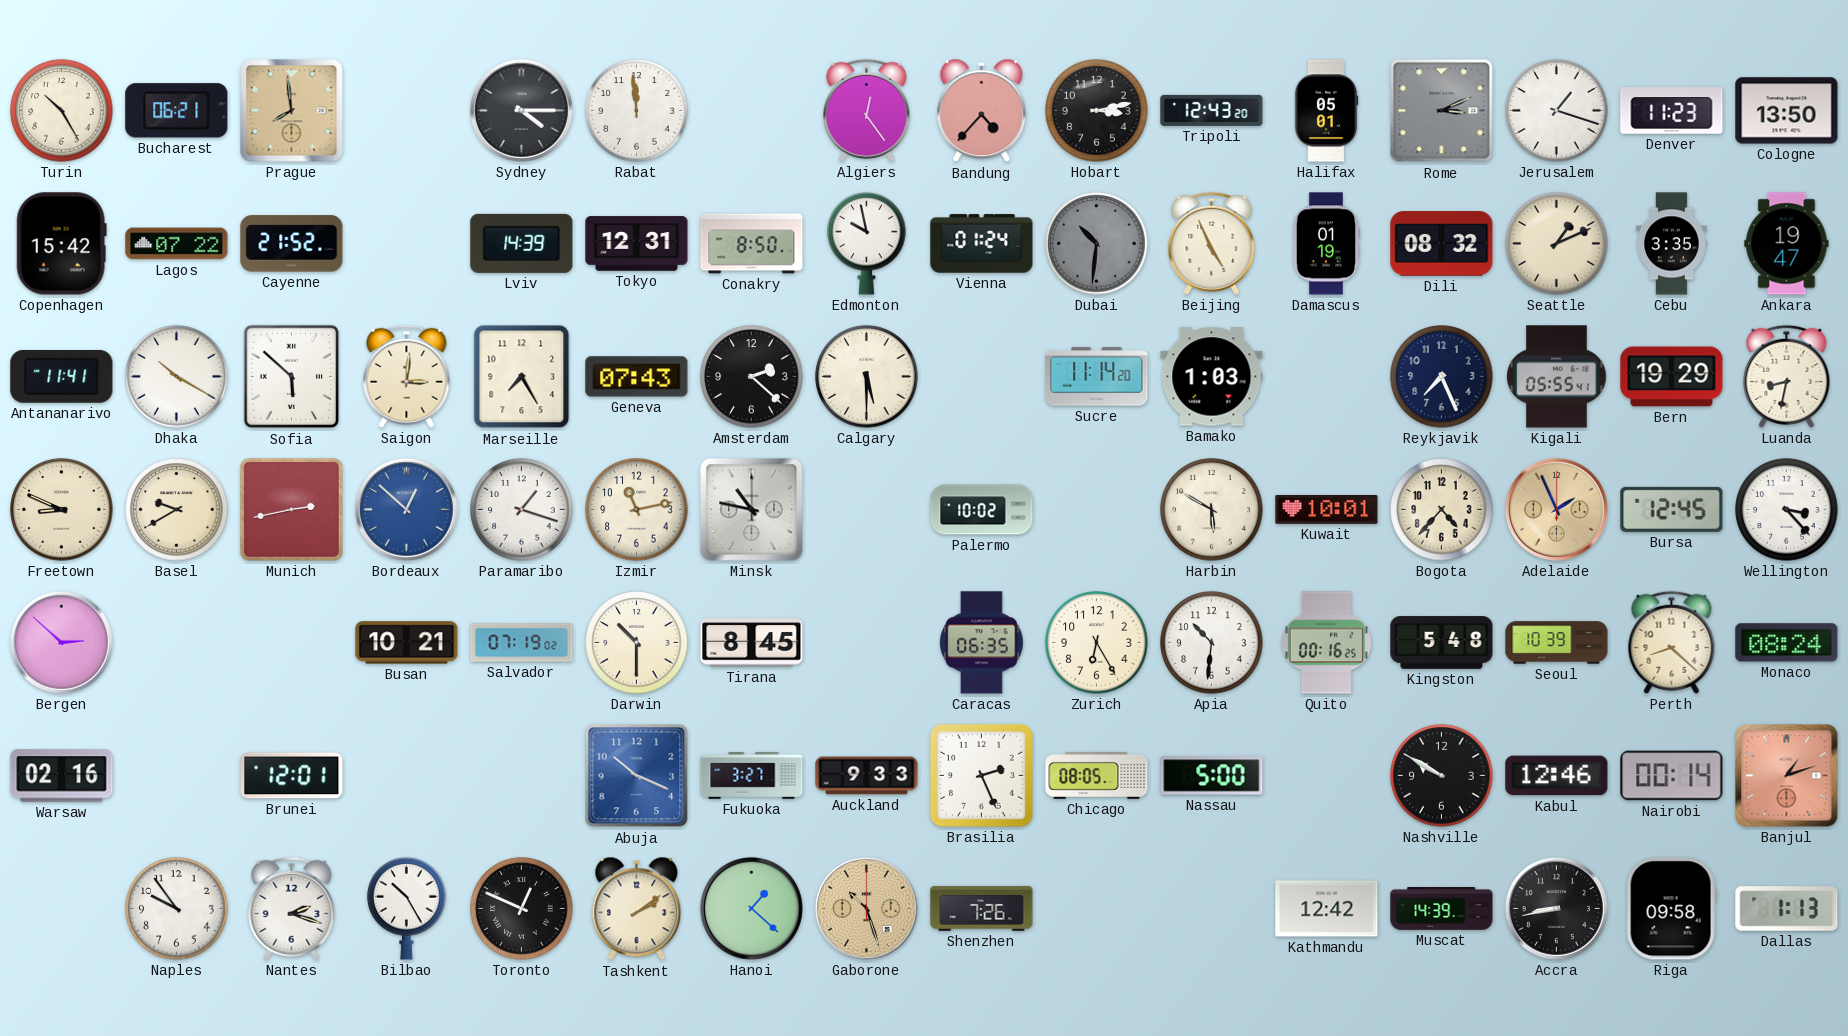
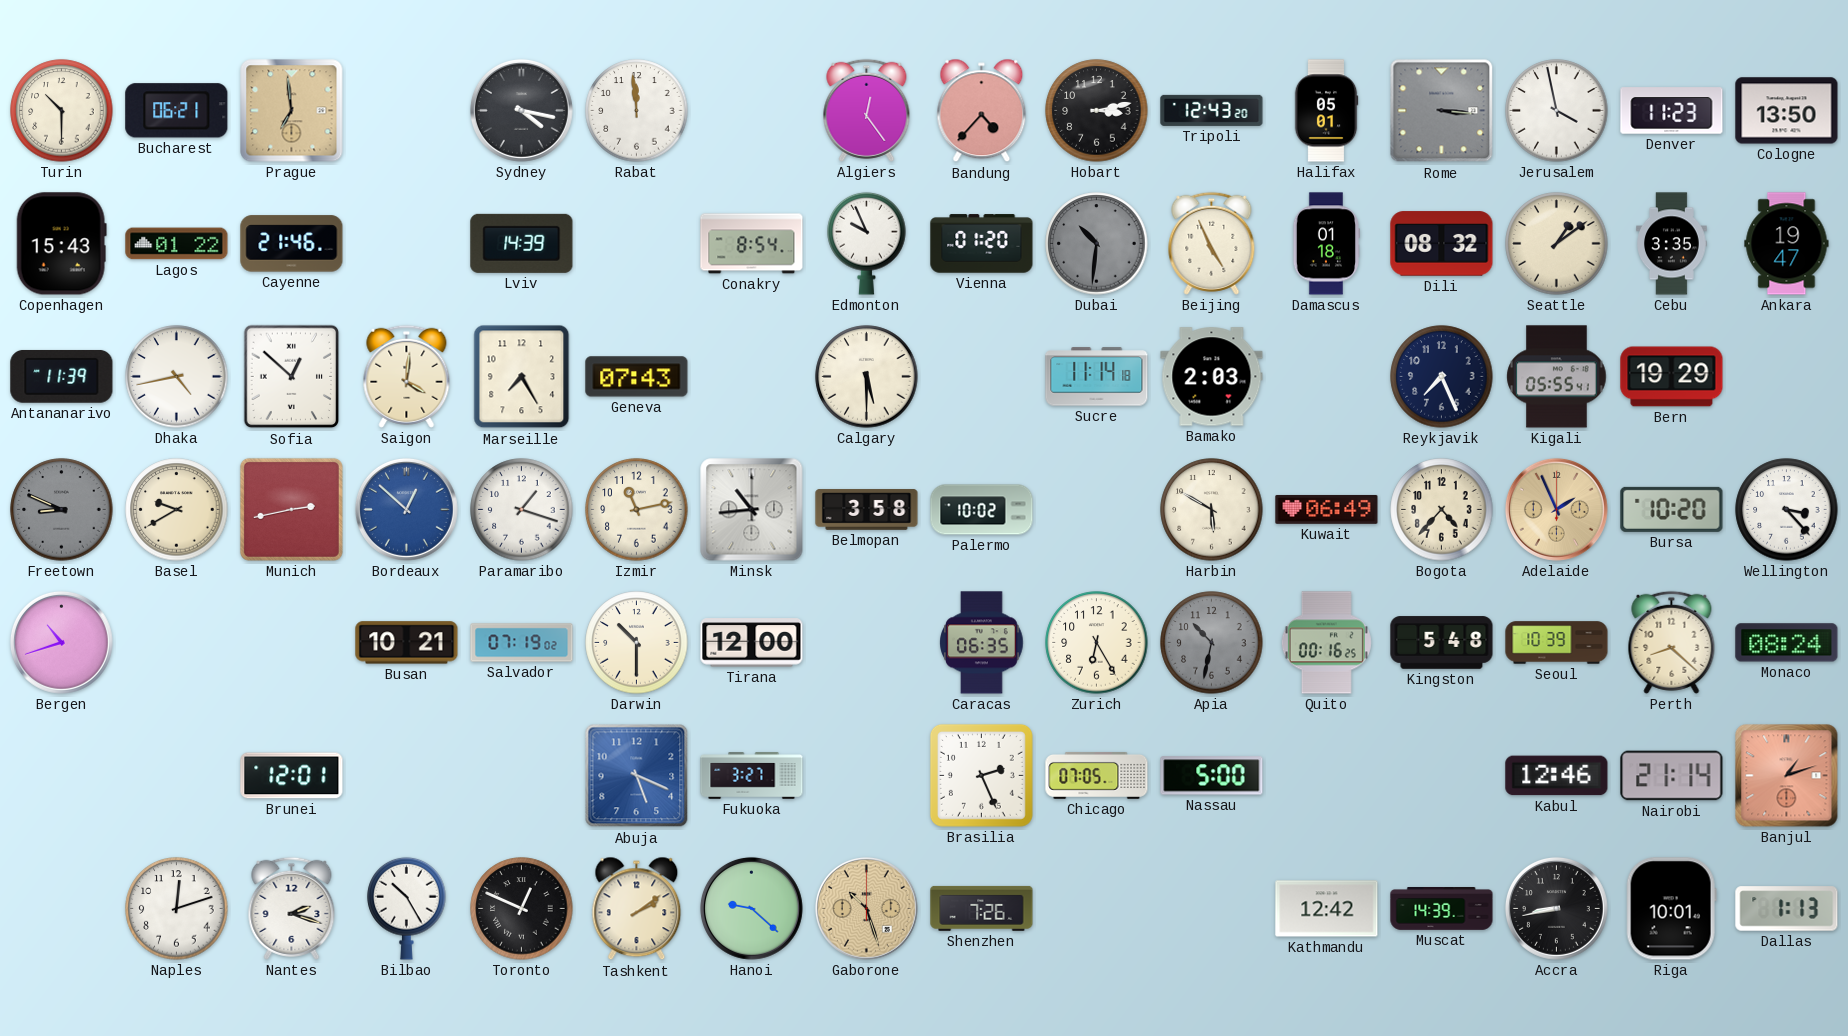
Turin: 10:25 -> 10:30 (62, 111)
Prague: 7:59 -> 6:59 (292, 111)
Sydney: 4:15 -> 4:17 (521, 110)
Rome: 3:11 -> 3:16 (1442, 111)
Jerusalem: 1:18 -> 3:58 (1557, 111)
Copenhagen: 15:42 -> 15:43 (61, 244)
Lagos: 07:22 -> 01:22 (177, 244)
Cayenne: 21:52 -> 21:46 (292, 244)
Tokyo: 12:31 -> none (637, 244)
Conakry: 8:50 -> 8:54 (752, 244)
Edmonton: 9:58 -> 9:56 (867, 243)
Vienna: 01:24 -> 01:20 (982, 244)
Damascus: 01:19 -> 01:18 (1325, 244)
Seattle: 1:11 -> 1:09 (1557, 244)
Antananarivo: 11:41 -> 11:39 (62, 376)
Dhaka: 10:20 -> 4:43 (177, 377)
Sofia: 5:52 -> 12:52 (292, 377)
Saigon: 3:01 -> 4:01 (407, 376)
Amsterdam: 2:22 -> none (752, 377)
Sucre: 11:14:20 -> 11:14:18 (1097, 377)
Bamako: 1:03 -> 2:03 (1212, 377)
Luanda: 8:32 -> none (1787, 376)
Freetown dial: cream -> grey (62, 510)
Minsk: 10:47 -> 10:44 (752, 510)
Belmopan: none -> 3:58 (867, 510)
Kuwait: 10:01 -> 06:49 (1327, 510)
Bursa: 12:45 -> 10:20 (1672, 509)
Bergen: 2:52 -> 10:42 (61, 642)
Tirana: 8:45 -> 12:00 (752, 643)
Apia: 10:31 -> 10:32 (1212, 643)
Apia dial: white -> grey (1212, 643)
Warsaw: 02:16 -> none (62, 776)
Abuja: 10:19 -> 5:19 (637, 776)
Auckland: 9:33 -> none (867, 776)
Chicago: 08:05 -> 07:05 (1097, 775)
Nashville: 9:50 -> none (1442, 776)
Nairobi: 00:14 -> 21:14 (1672, 776)
Naples: 9:54 -> 12:12 (177, 909)
Hanoi: 1:22 -> 9:22 (751, 908)
Riga: 09:58 -> 10:01 (1671, 909)
